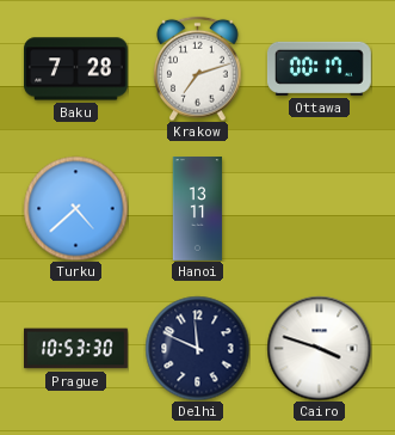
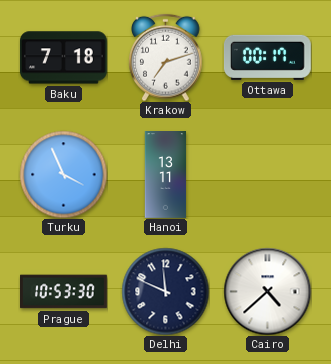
Baku: 7:28 -> 7:18 (64, 58)
Turku: 4:38 -> 3:56 (63, 174)
Cairo: 3:48 -> 4:38 (267, 291)
